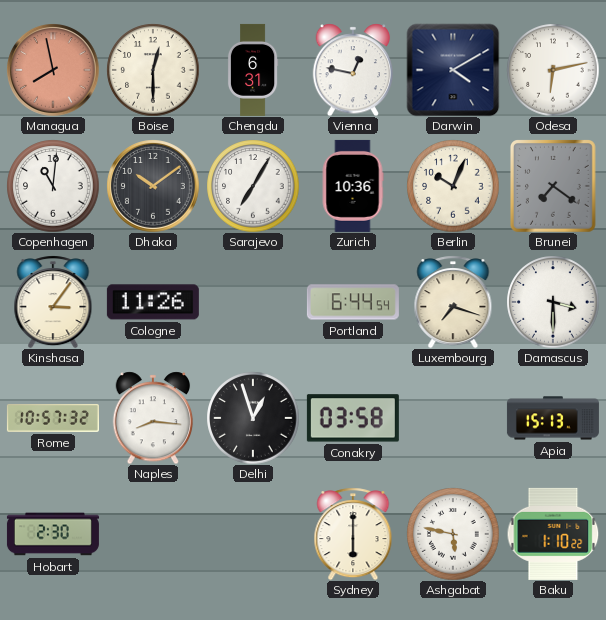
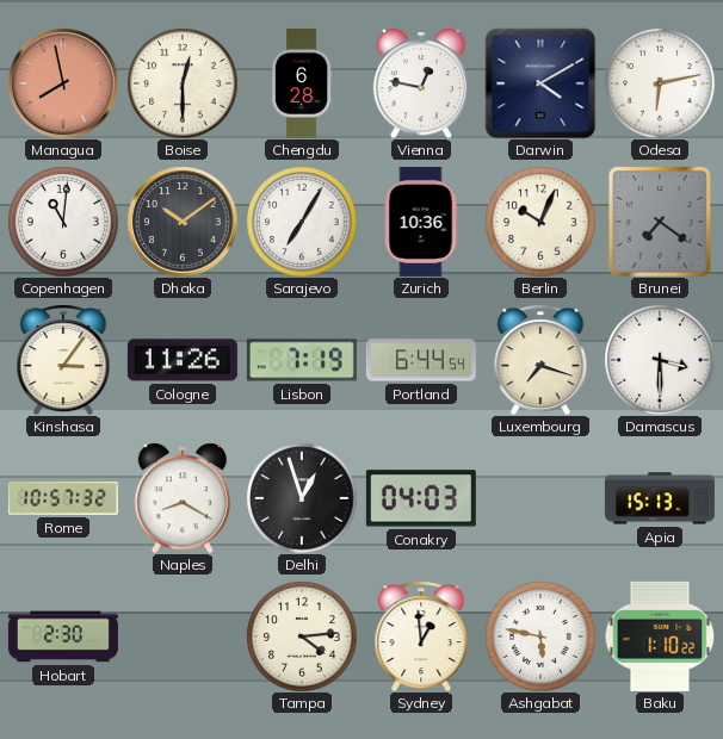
Chengdu: 6:31 -> 6:28 (302, 83)
Lisbon: none -> 7:19 (302, 360)
Naples: 8:16 -> 8:20 (183, 498)
Conakry: 03:58 -> 04:03 (421, 498)
Tampa: none -> 4:14 (302, 636)
Sydney: 6:00 -> 12:59 (421, 636)
